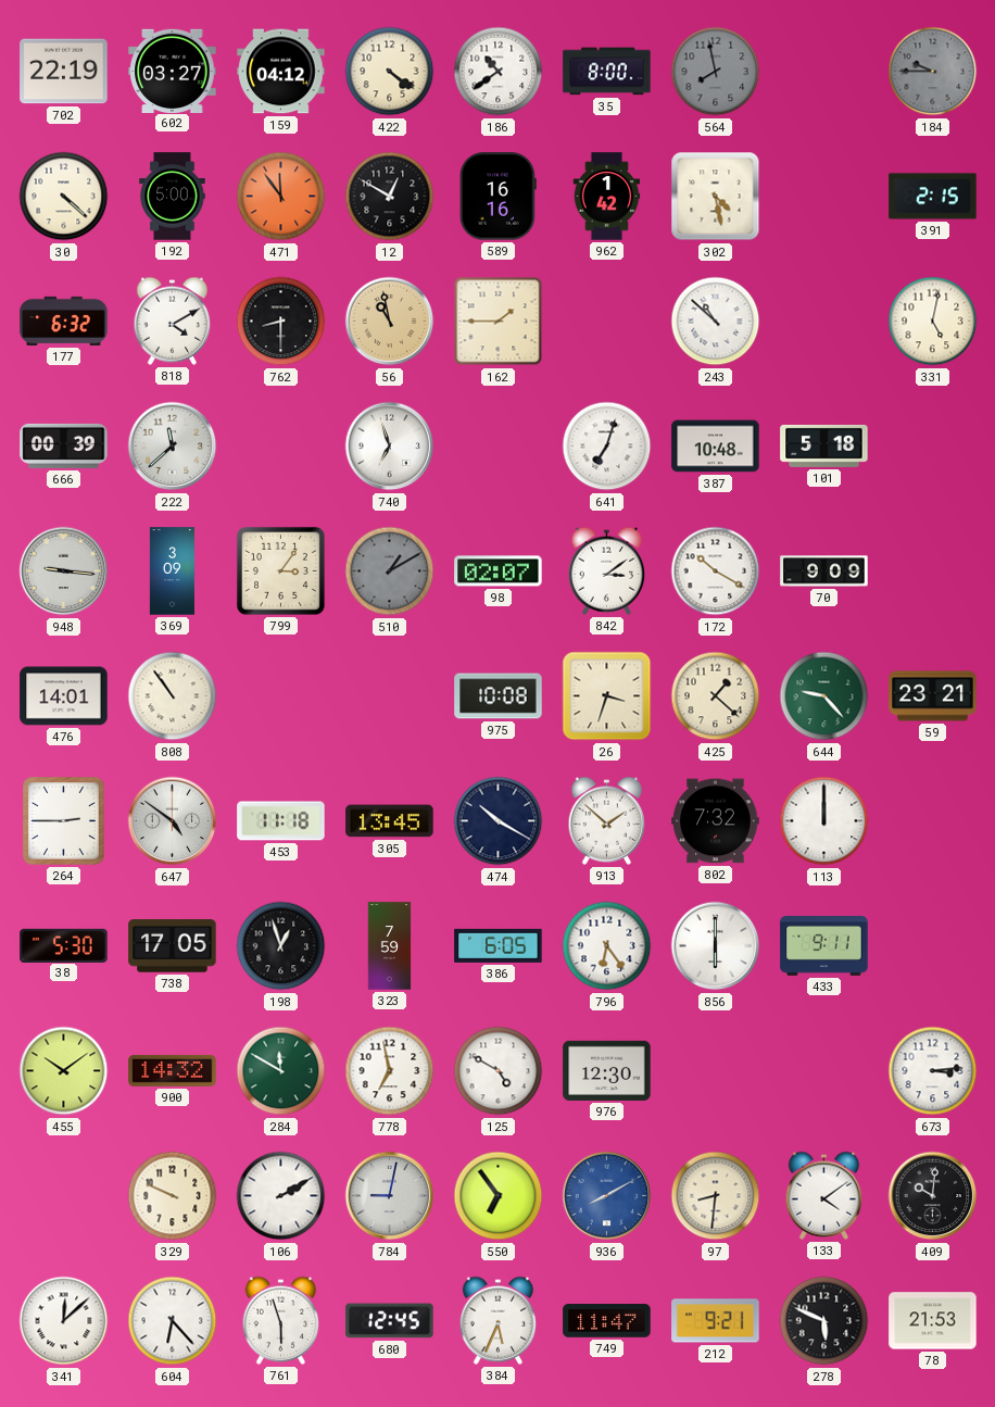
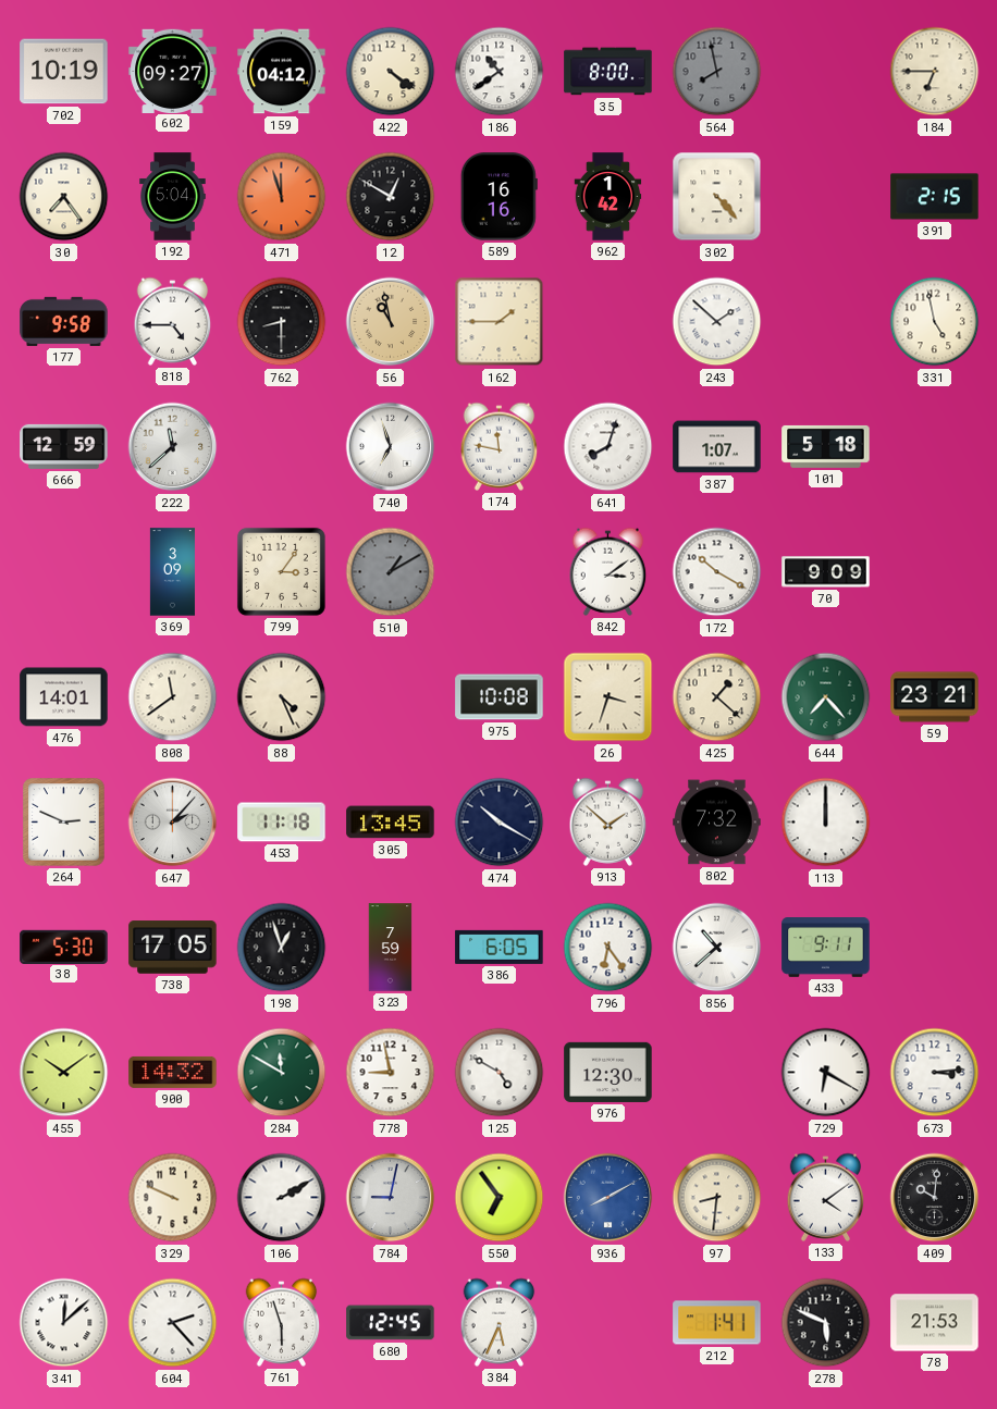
702: 22:19 -> 10:19 (64, 72)
602: 03:27 -> 09:27 (173, 71)
184: 9:45 -> 6:45 (935, 72)
184 dial: grey -> cream (935, 72)
30: 4:22 -> 7:24 (64, 197)
192: 5:00 -> 5:04 (173, 197)
471: 11:54 -> 11:57 (282, 197)
302: 4:28 -> 4:23 (717, 197)
177: 6:32 -> 9:58 (64, 321)
818: 4:10 -> 4:45 (173, 321)
243: 10:52 -> 1:52 (717, 322)
331: 5:02 -> 4:58 (935, 322)
666: 00:39 -> 12:59 (64, 446)
174: none -> 11:47 (500, 446)
641: 7:03 -> 8:03 (608, 447)
387: 10:48 -> 1:07 (717, 447)
948: 9:16 -> none (64, 571)
98: 02:07 -> none (499, 571)
808: 10:54 -> 11:39 (173, 697)
88: none -> 4:26 (282, 697)
644: 9:23 -> 7:23 (826, 697)
264: 2:45 -> 2:49 (64, 823)
647: 4:51 -> 2:07 (173, 823)
856: 6:00 -> 10:38 (717, 948)
778: 6:58 -> 8:58 (391, 1073)
729: none -> 6:20 (826, 1073)
604: 6:23 -> 2:23 (173, 1323)
749: 11:47 -> none (607, 1321)
212: 9:21 -> 1:41 (717, 1323)
